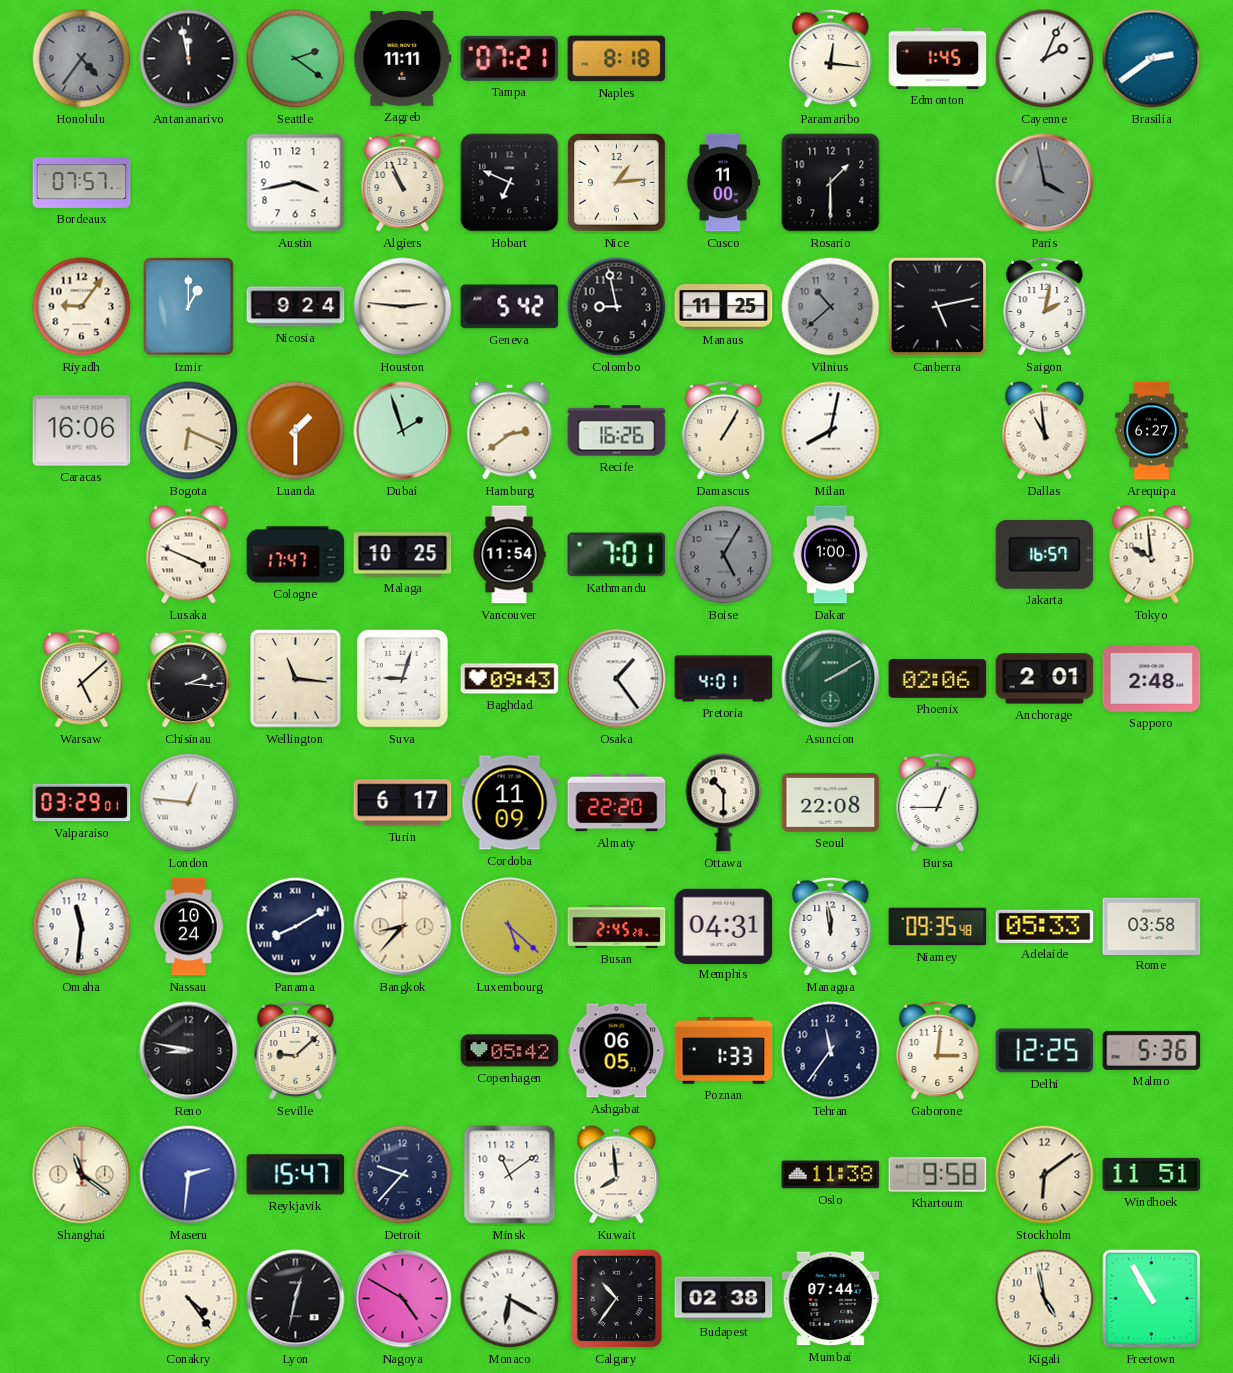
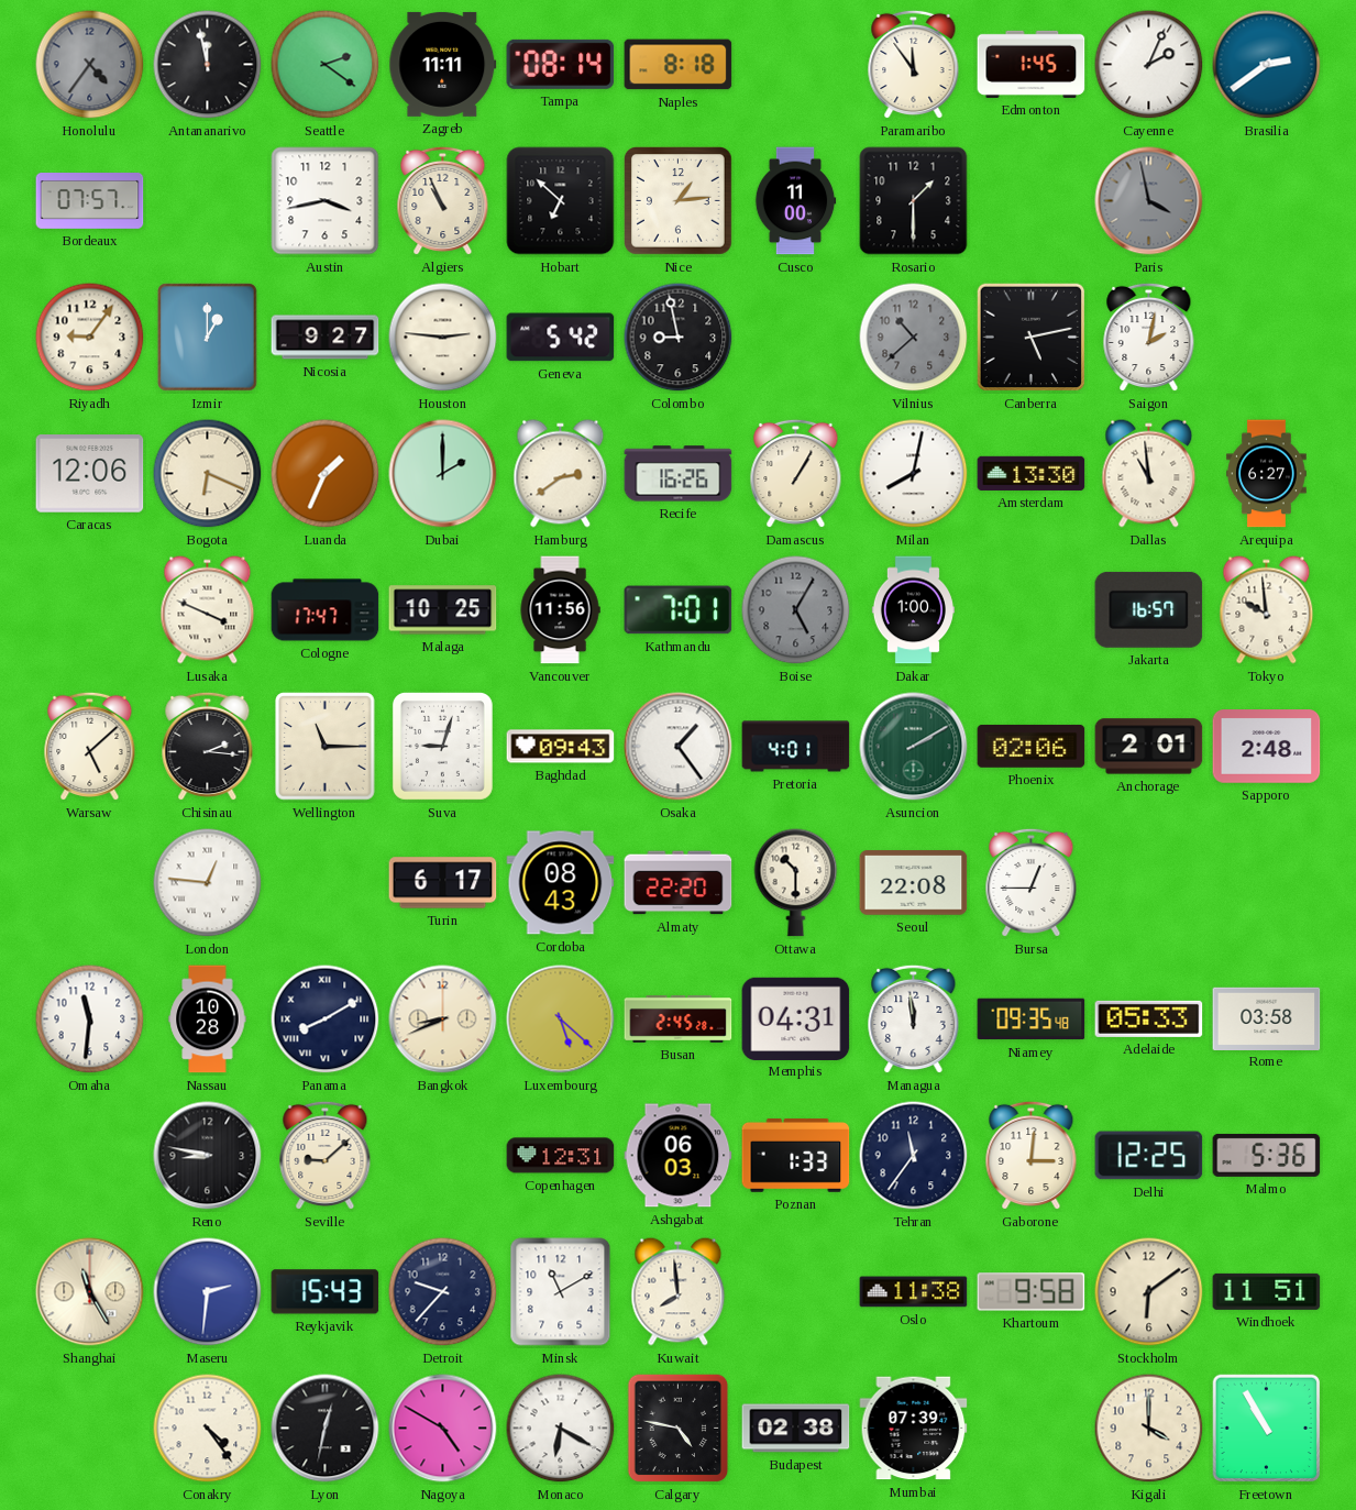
Tampa: 07:21 -> 08:14 (561, 64)
Paramaribo: 12:16 -> 11:54 (914, 65)
Hobart: 6:49 -> 6:52 (561, 201)
Nicosia: 9:24 -> 9:27 (326, 338)
Manaus: 11:25 -> none (724, 307)
Caracas: 16:06 -> 12:06 (90, 474)
Luanda: 1:30 -> 1:34 (326, 474)
Dubai: 1:57 -> 2:00 (443, 474)
Amsterdam: none -> 13:30 (1032, 473)
Vancouver: 11:54 -> 11:56 (560, 610)
Wellington: 11:16 -> 11:15 (326, 747)
Valparaiso: 03:29 -> none (82, 803)
Cordoba: 11:09 -> 08:43 (561, 883)
Nassau: 10:24 -> 10:28 (208, 1019)
Bangkok: 8:37 -> 8:41 (443, 1019)
Copenhagen: 05:42 -> 12:31 (561, 1156)
Ashgabat: 06:05 -> 06:03 (679, 1156)
Shanghai: 11:21 -> 11:25 (90, 1292)
Reykjavik: 15:47 -> 15:43 (326, 1292)
Minsk: 11:09 -> 11:10 (561, 1292)
Calgary: 10:36 -> 4:47 (679, 1429)
Mumbai: 07:44 -> 07:39 (914, 1429)
Kigali: 4:58 -> 4:00 (1149, 1429)
